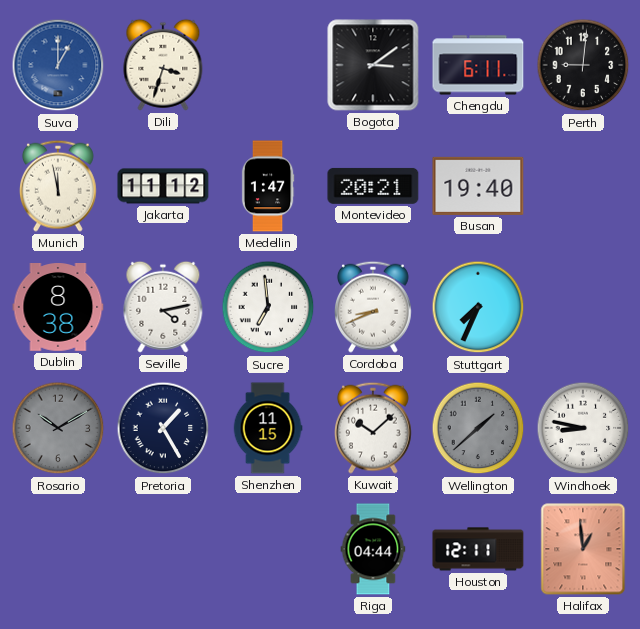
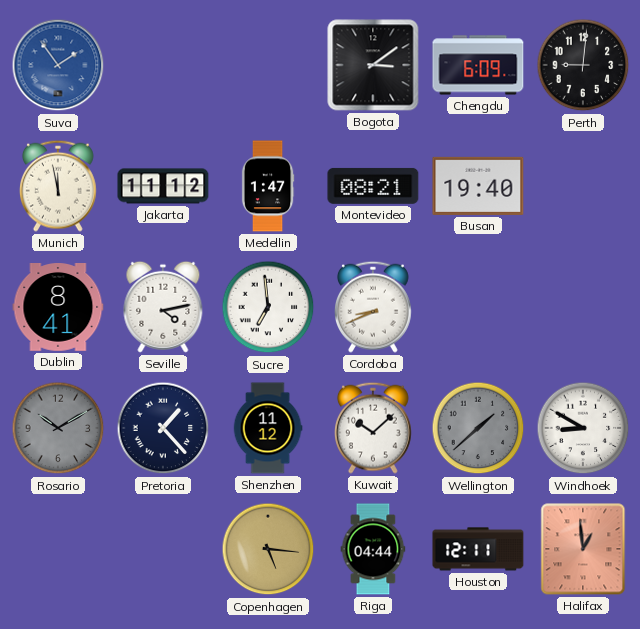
Suva: 1:00 -> 1:54 (58, 65)
Dili: 3:33 -> none (163, 65)
Chengdu: 6:11 -> 6:09 (478, 65)
Montevideo: 20:21 -> 08:21 (373, 186)
Dublin: 8:38 -> 8:41 (58, 308)
Stuttgart: 7:34 -> none (478, 307)
Pretoria: 1:25 -> 1:23 (163, 428)
Shenzhen: 11:15 -> 11:12 (268, 428)
Windhoek: 8:47 -> 8:50 (583, 428)
Copenhagen: none -> 5:16 (268, 549)
